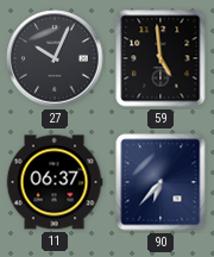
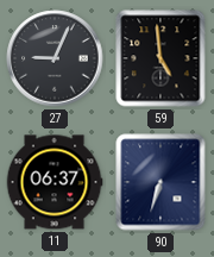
27: 10:04 -> 9:04 (55, 58)
90: 6:37 -> 6:33 (160, 182)
